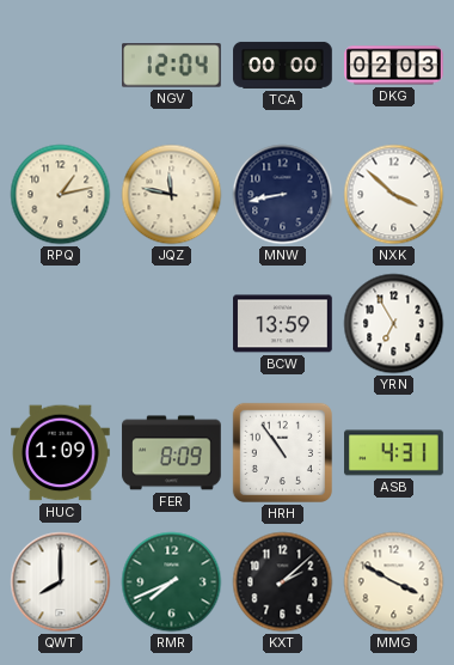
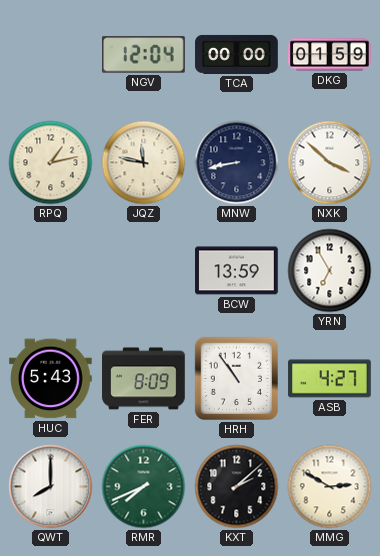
DKG: 02:03 -> 01:59 (330, 55)
HUC: 1:09 -> 5:43 (51, 379)
ASB: 4:31 -> 4:27 (330, 379)
MMG: 3:50 -> 2:50 (330, 487)
